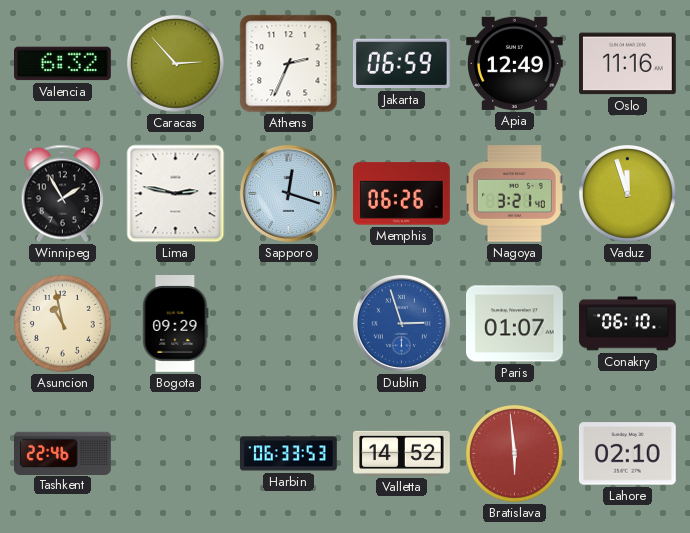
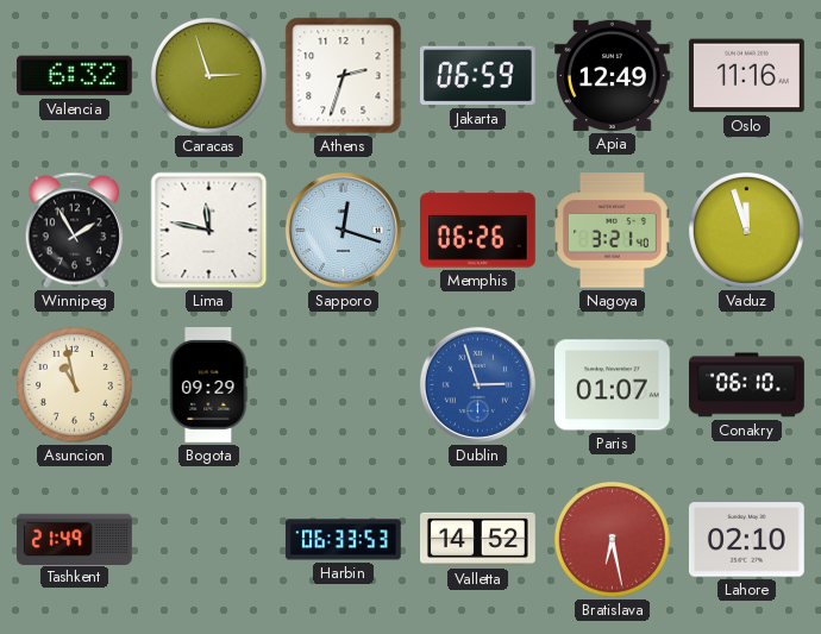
Caracas: 2:53 -> 2:57 (209, 76)
Athens: 2:34 -> 2:33 (344, 76)
Lima: 2:47 -> 11:47 (209, 231)
Tashkent: 22:46 -> 21:49 (75, 539)
Bratislava: 5:59 -> 6:28 (613, 540)
